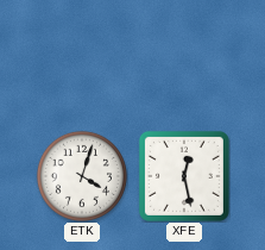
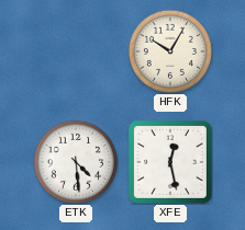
HFK: none -> 10:05 (170, 51)
ETK: 4:03 -> 4:29 (76, 162)
